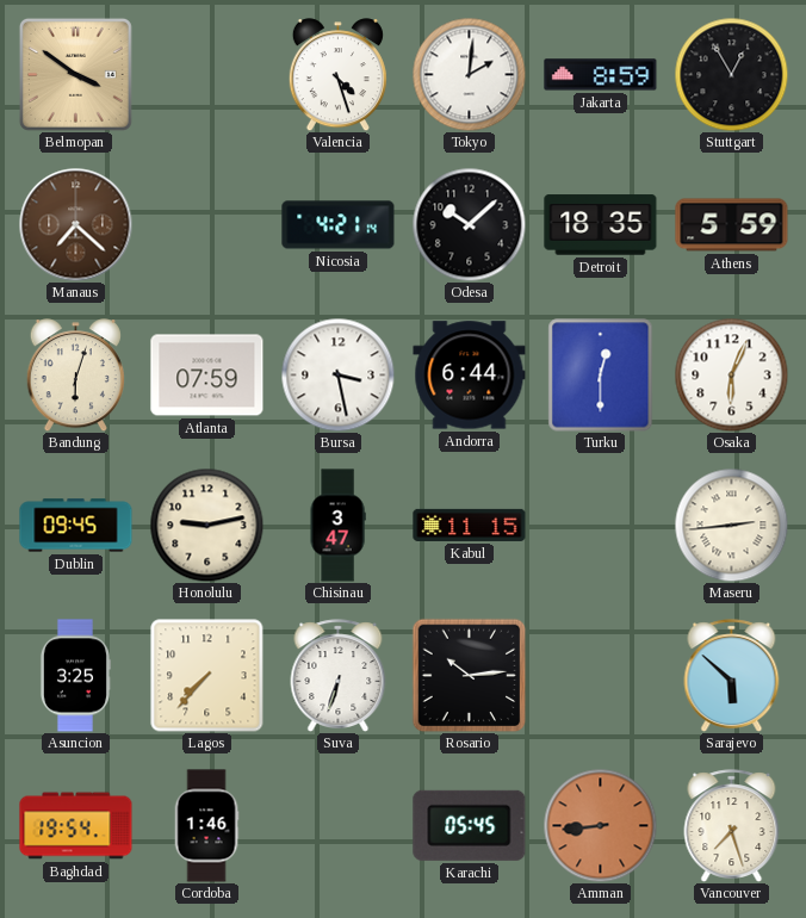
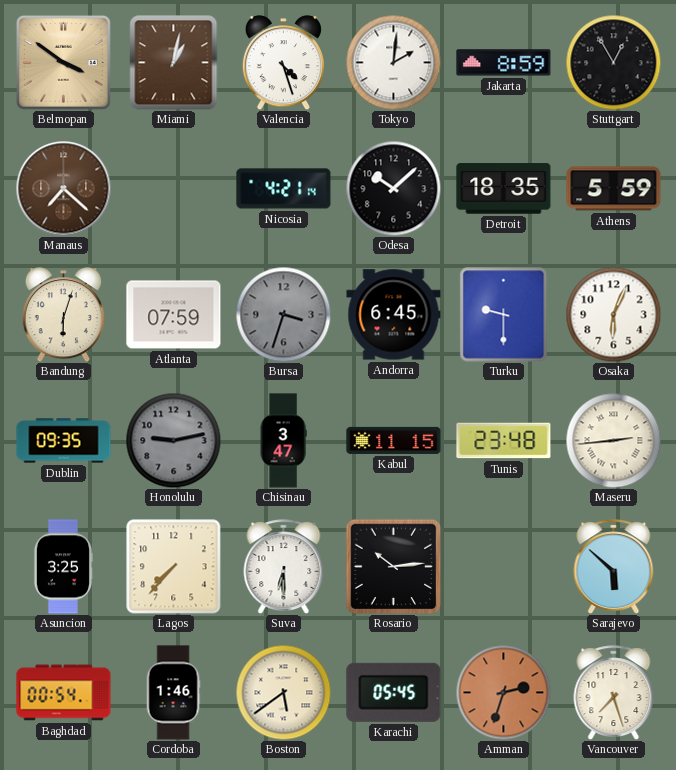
Miami: none -> 1:02 (174, 62)
Bursa: 3:28 -> 3:33 (283, 314)
Bursa dial: white -> grey (283, 314)
Andorra: 6:44 -> 6:45 (394, 315)
Turku: 12:30 -> 9:30 (504, 315)
Dublin: 09:45 -> 09:35 (64, 441)
Honolulu dial: cream -> grey (173, 440)
Tunis: none -> 23:48 (504, 441)
Suva: 6:33 -> 6:30 (284, 567)
Baghdad: 19:54 -> 00:54 (64, 693)
Boston: none -> 5:39 (283, 692)
Amman: 8:44 -> 2:33 (503, 692)
